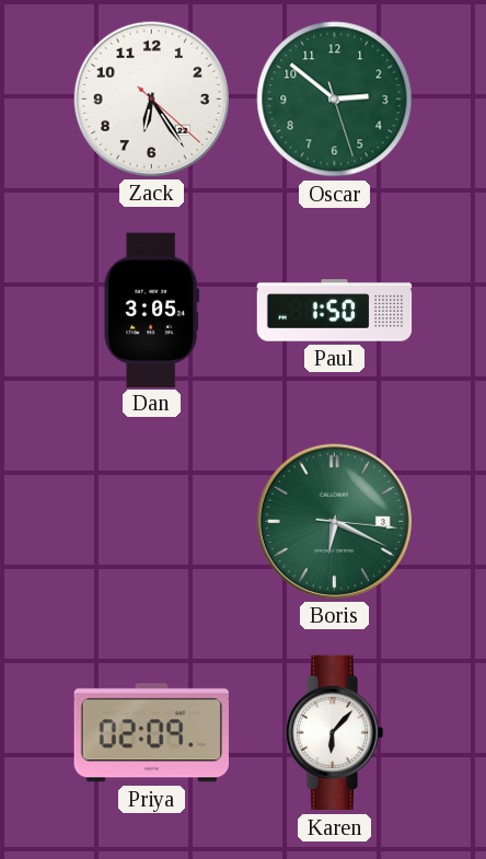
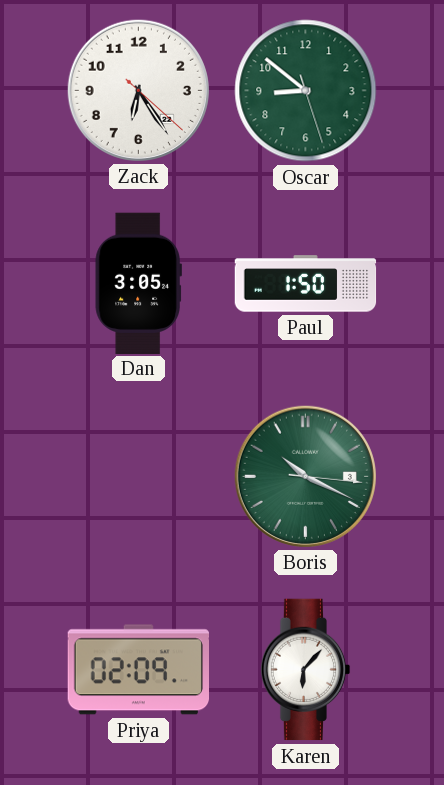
Oscar: 2:51 -> 8:51 (306, 91)
Boris: 6:19 -> 10:19 (305, 476)
